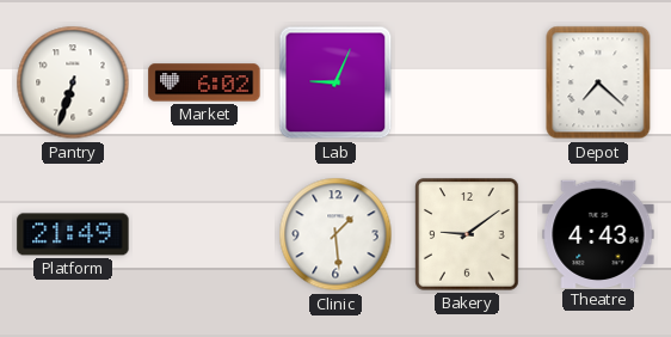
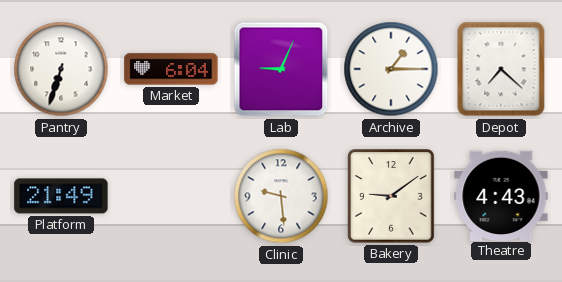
Market: 6:02 -> 6:04 (171, 69)
Archive: none -> 1:15 (391, 69)
Clinic: 1:29 -> 9:29 (281, 196)
